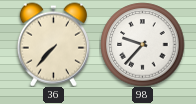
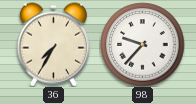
36: 7:37 -> 7:35 (53, 44)
